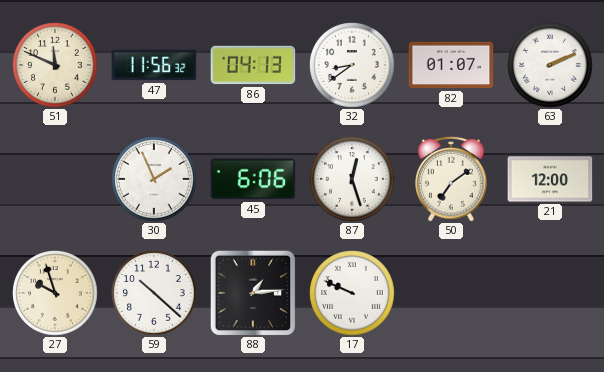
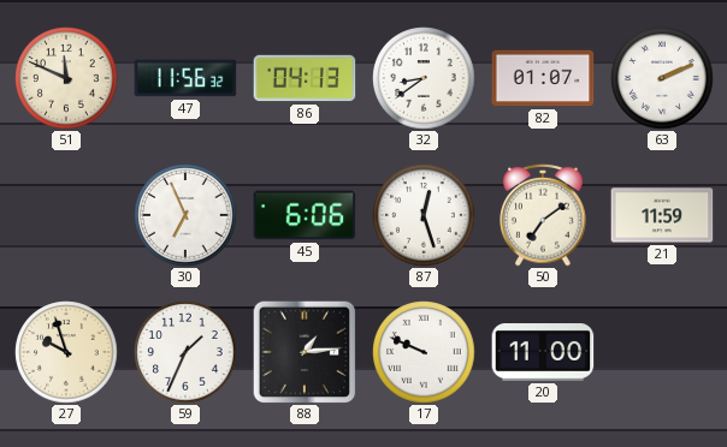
30: 1:56 -> 6:56 (185, 215)
21: 12:00 -> 11:59 (662, 215)
59: 10:22 -> 1:34 (185, 352)
20: none -> 11:00 (543, 353)
